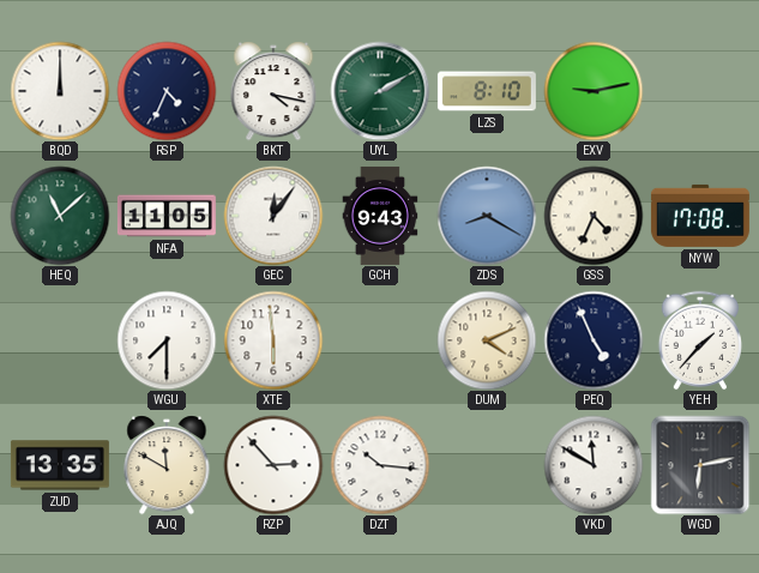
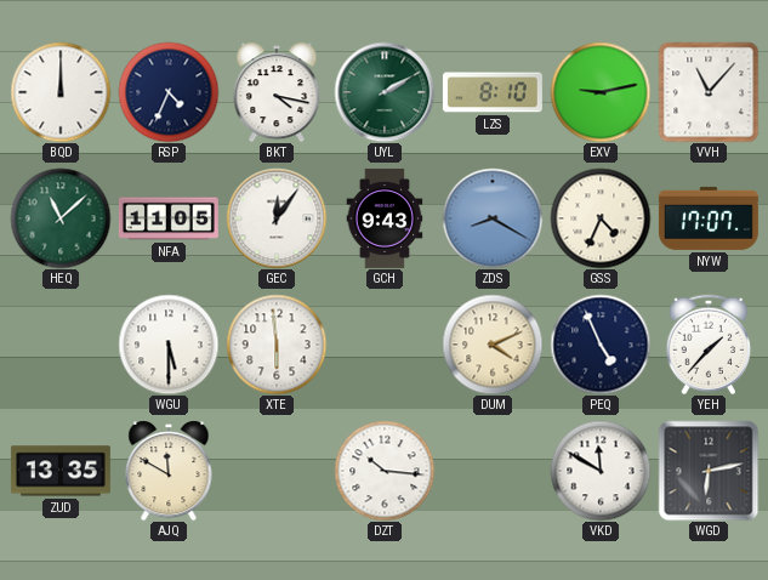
VVH: none -> 11:07 (709, 92)
NYW: 17:08 -> 17:07 (709, 218)
WGU: 7:30 -> 5:30 (169, 345)
RZP: 2:53 -> none (273, 465)
